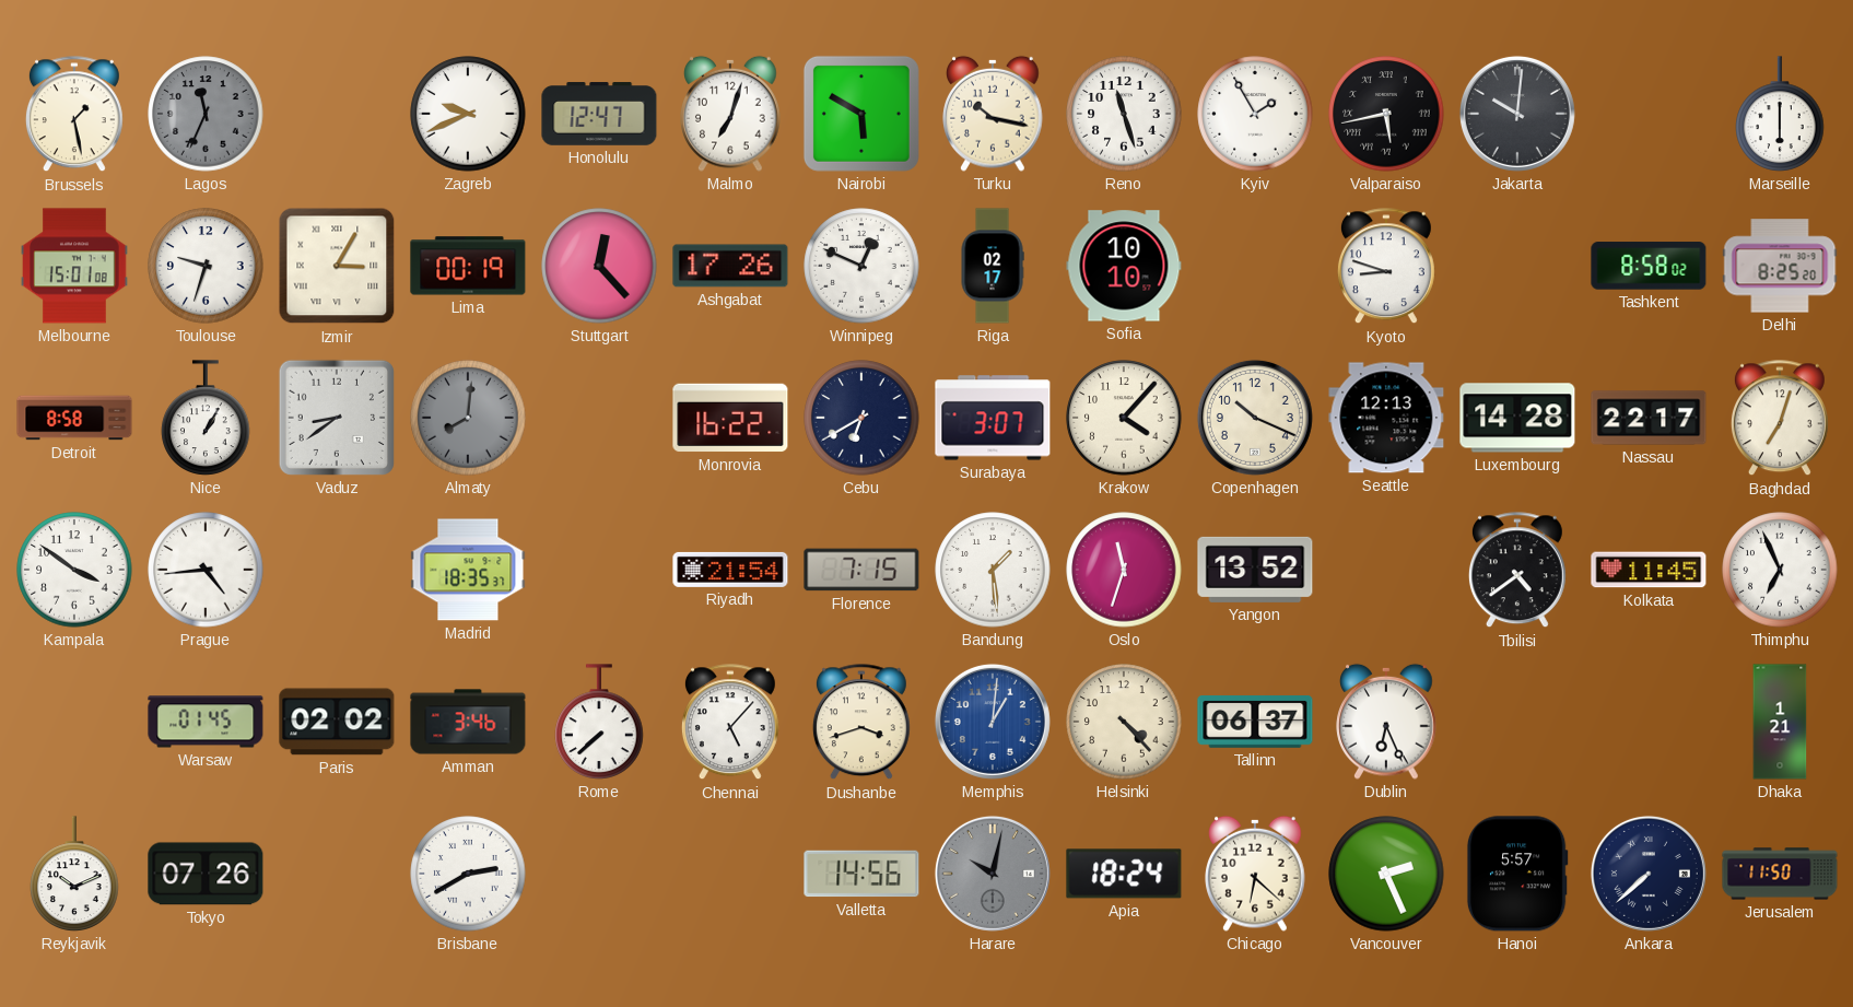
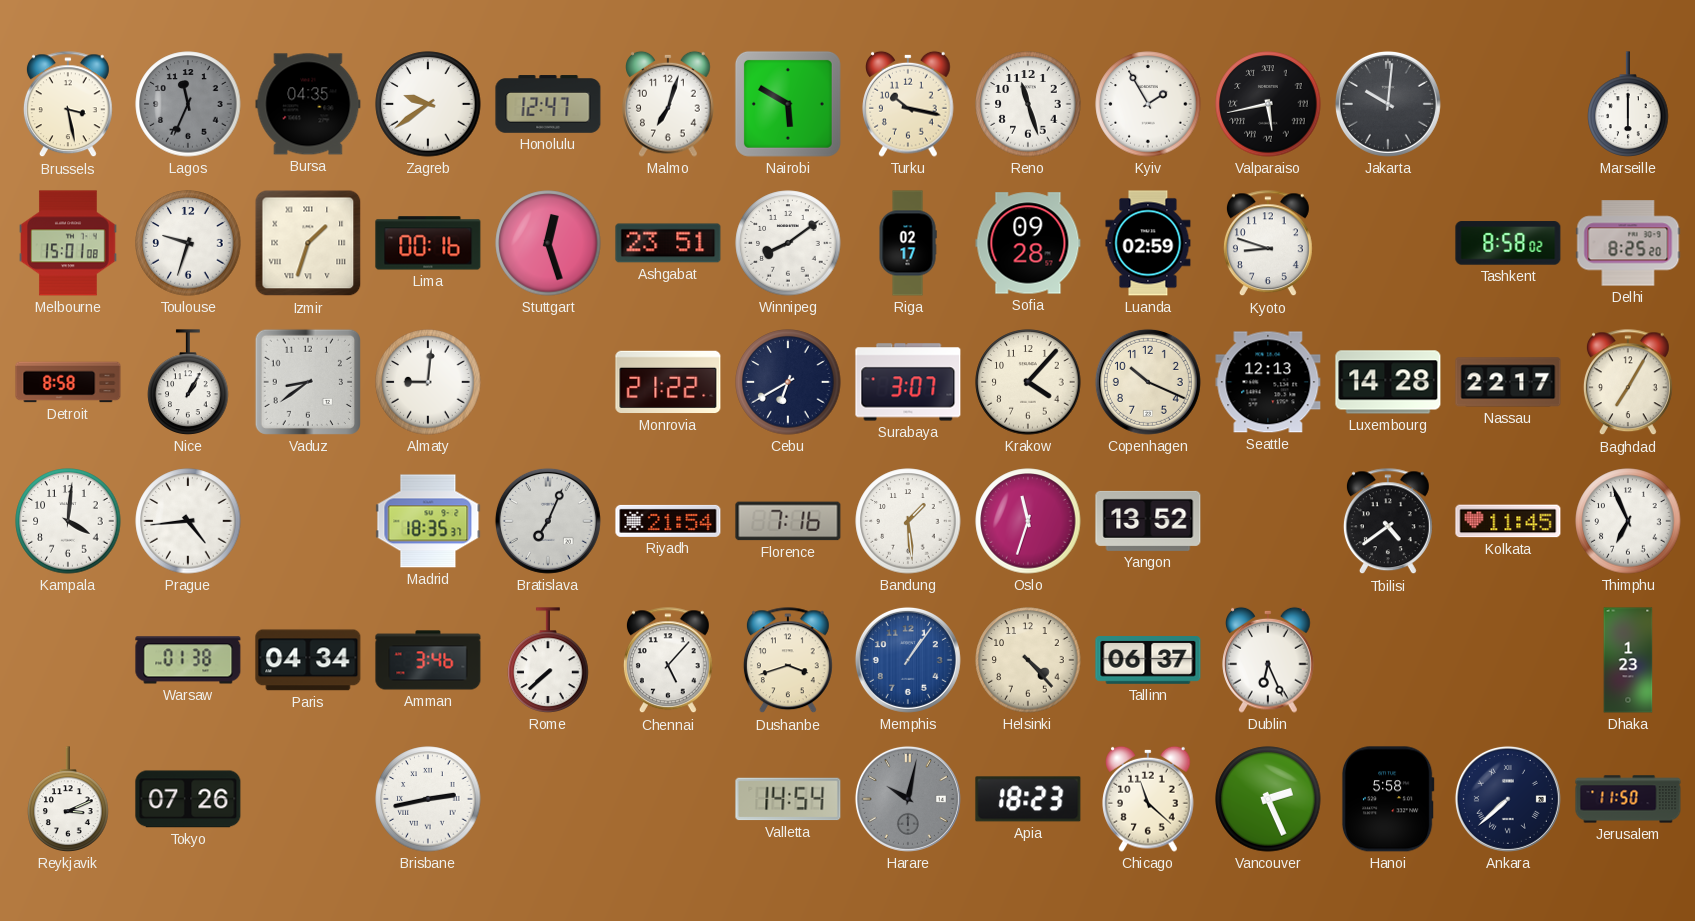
Brussels: 1:28 -> 3:28 (68, 105)
Bursa: none -> 04:35 (308, 104)
Zagreb: 9:41 -> 9:39 (428, 104)
Izmir: 3:05 -> 1:33 (308, 243)
Lima: 00:19 -> 00:16 (428, 243)
Stuttgart: 12:23 -> 12:27 (548, 243)
Ashgabat: 17:26 -> 23:51 (668, 243)
Winnipeg: 12:49 -> 8:09 (788, 243)
Sofia: 10:10 -> 09:28 (1028, 243)
Luanda: none -> 02:59 (1148, 243)
Almaty: 8:01 -> 9:01 (428, 382)
Almaty dial: grey -> white (428, 382)
Monrovia: 16:22 -> 21:22 (668, 382)
Baghdad: 7:03 -> 7:05 (1628, 383)
Kampala: 3:51 -> 4:01 (68, 521)
Bratislava: none -> 7:04 (548, 521)
Florence: 7:15 -> 7:16 (788, 521)
Warsaw: 01:45 -> 01:38 (188, 660)
Paris: 02:02 -> 04:34 (308, 660)
Memphis: 1:01 -> 1:06 (908, 660)
Dhaka: 1:21 -> 1:23 (1628, 660)
Reykjavik: 10:11 -> 3:11 (68, 799)
Brisbane: 2:40 -> 2:43 (428, 799)
Valletta: 14:56 -> 14:54 (788, 799)
Apia: 18:24 -> 18:23 (1028, 799)
Chicago: 6:22 -> 11:22 (1148, 799)
Hanoi: 5:57 -> 5:58 (1388, 799)
